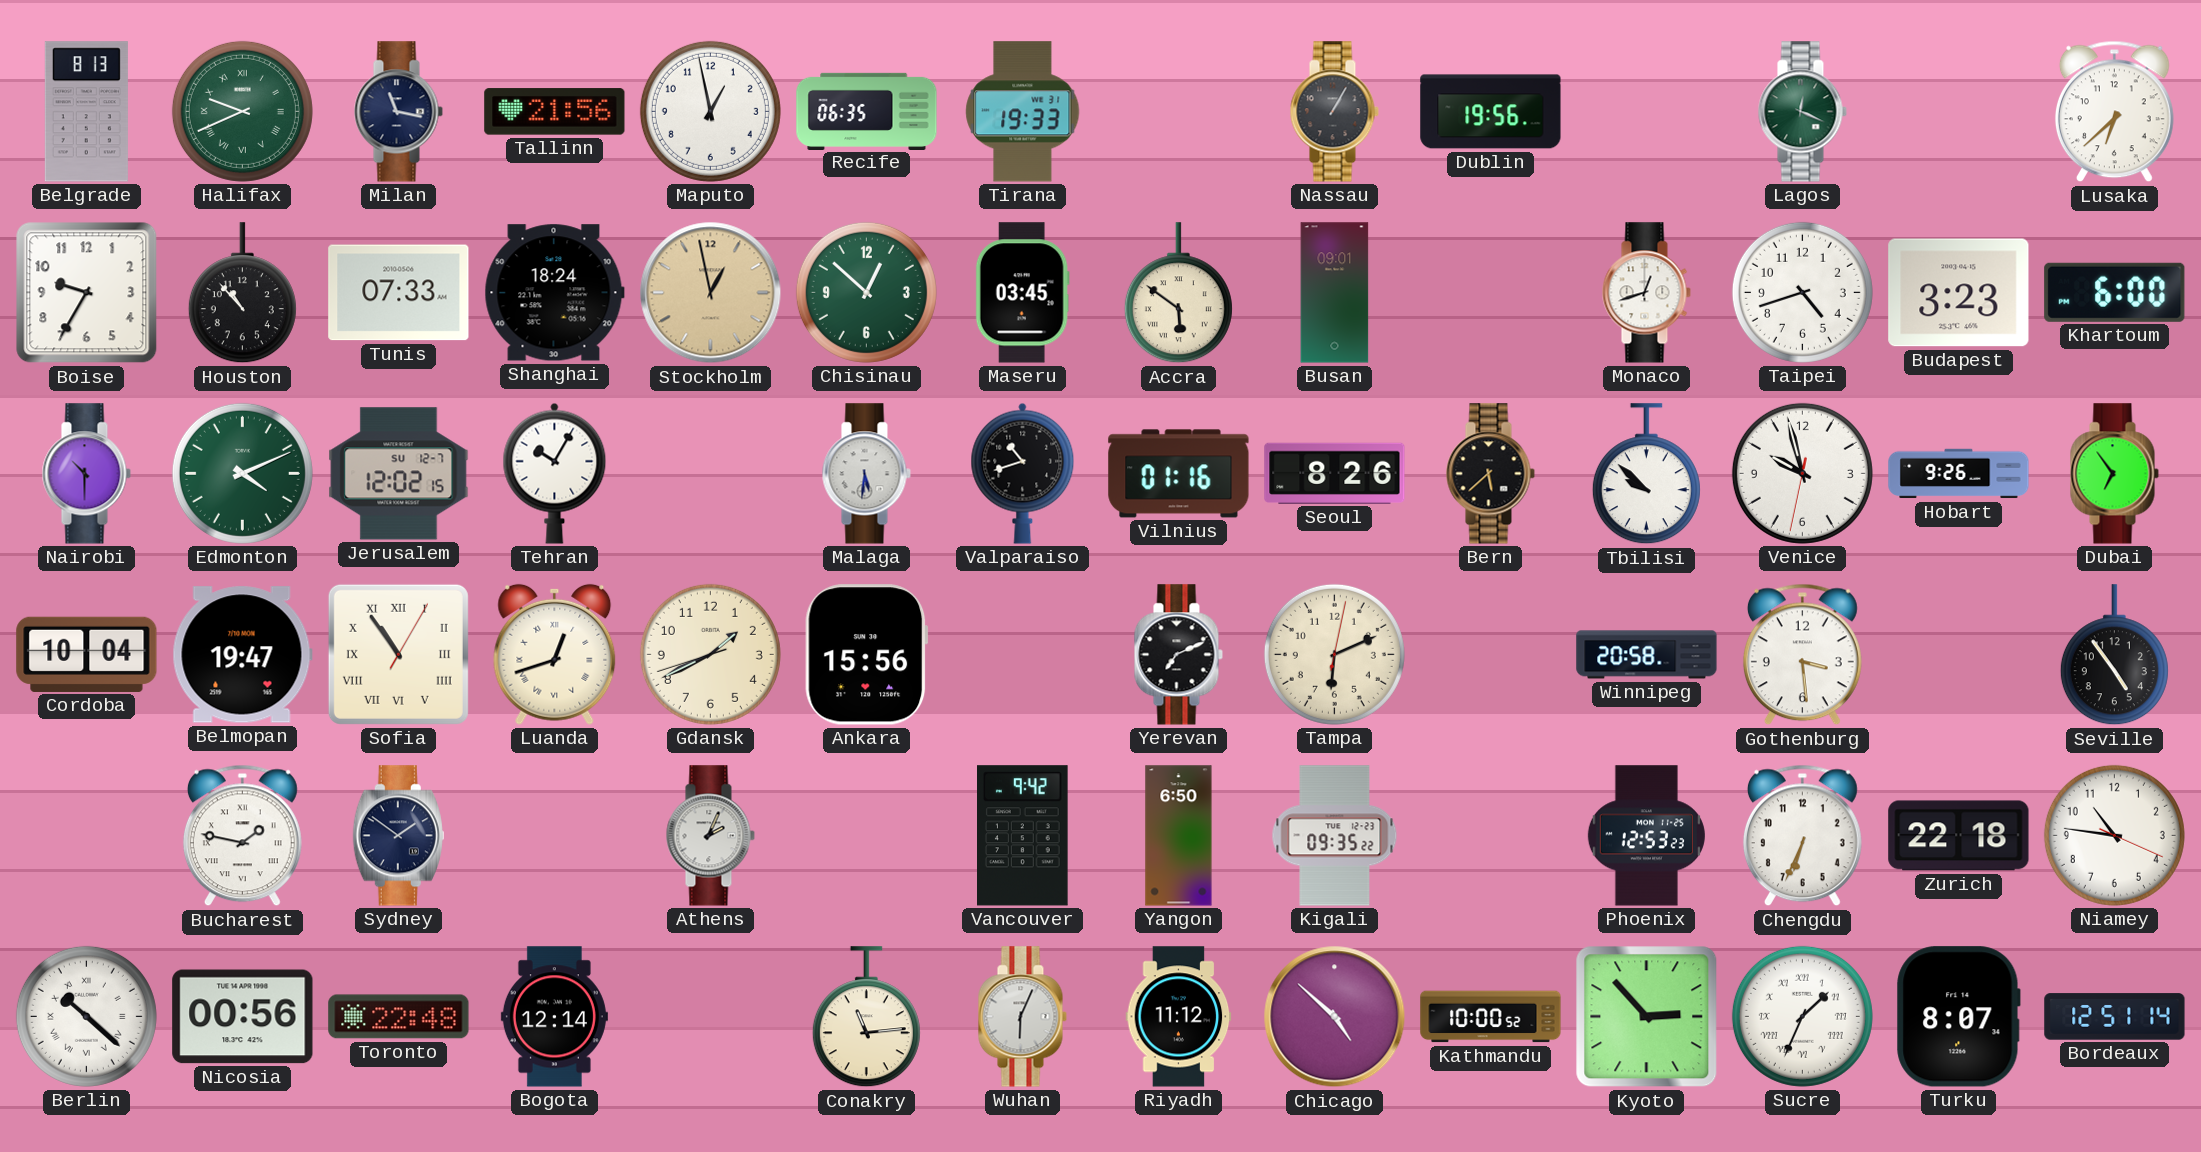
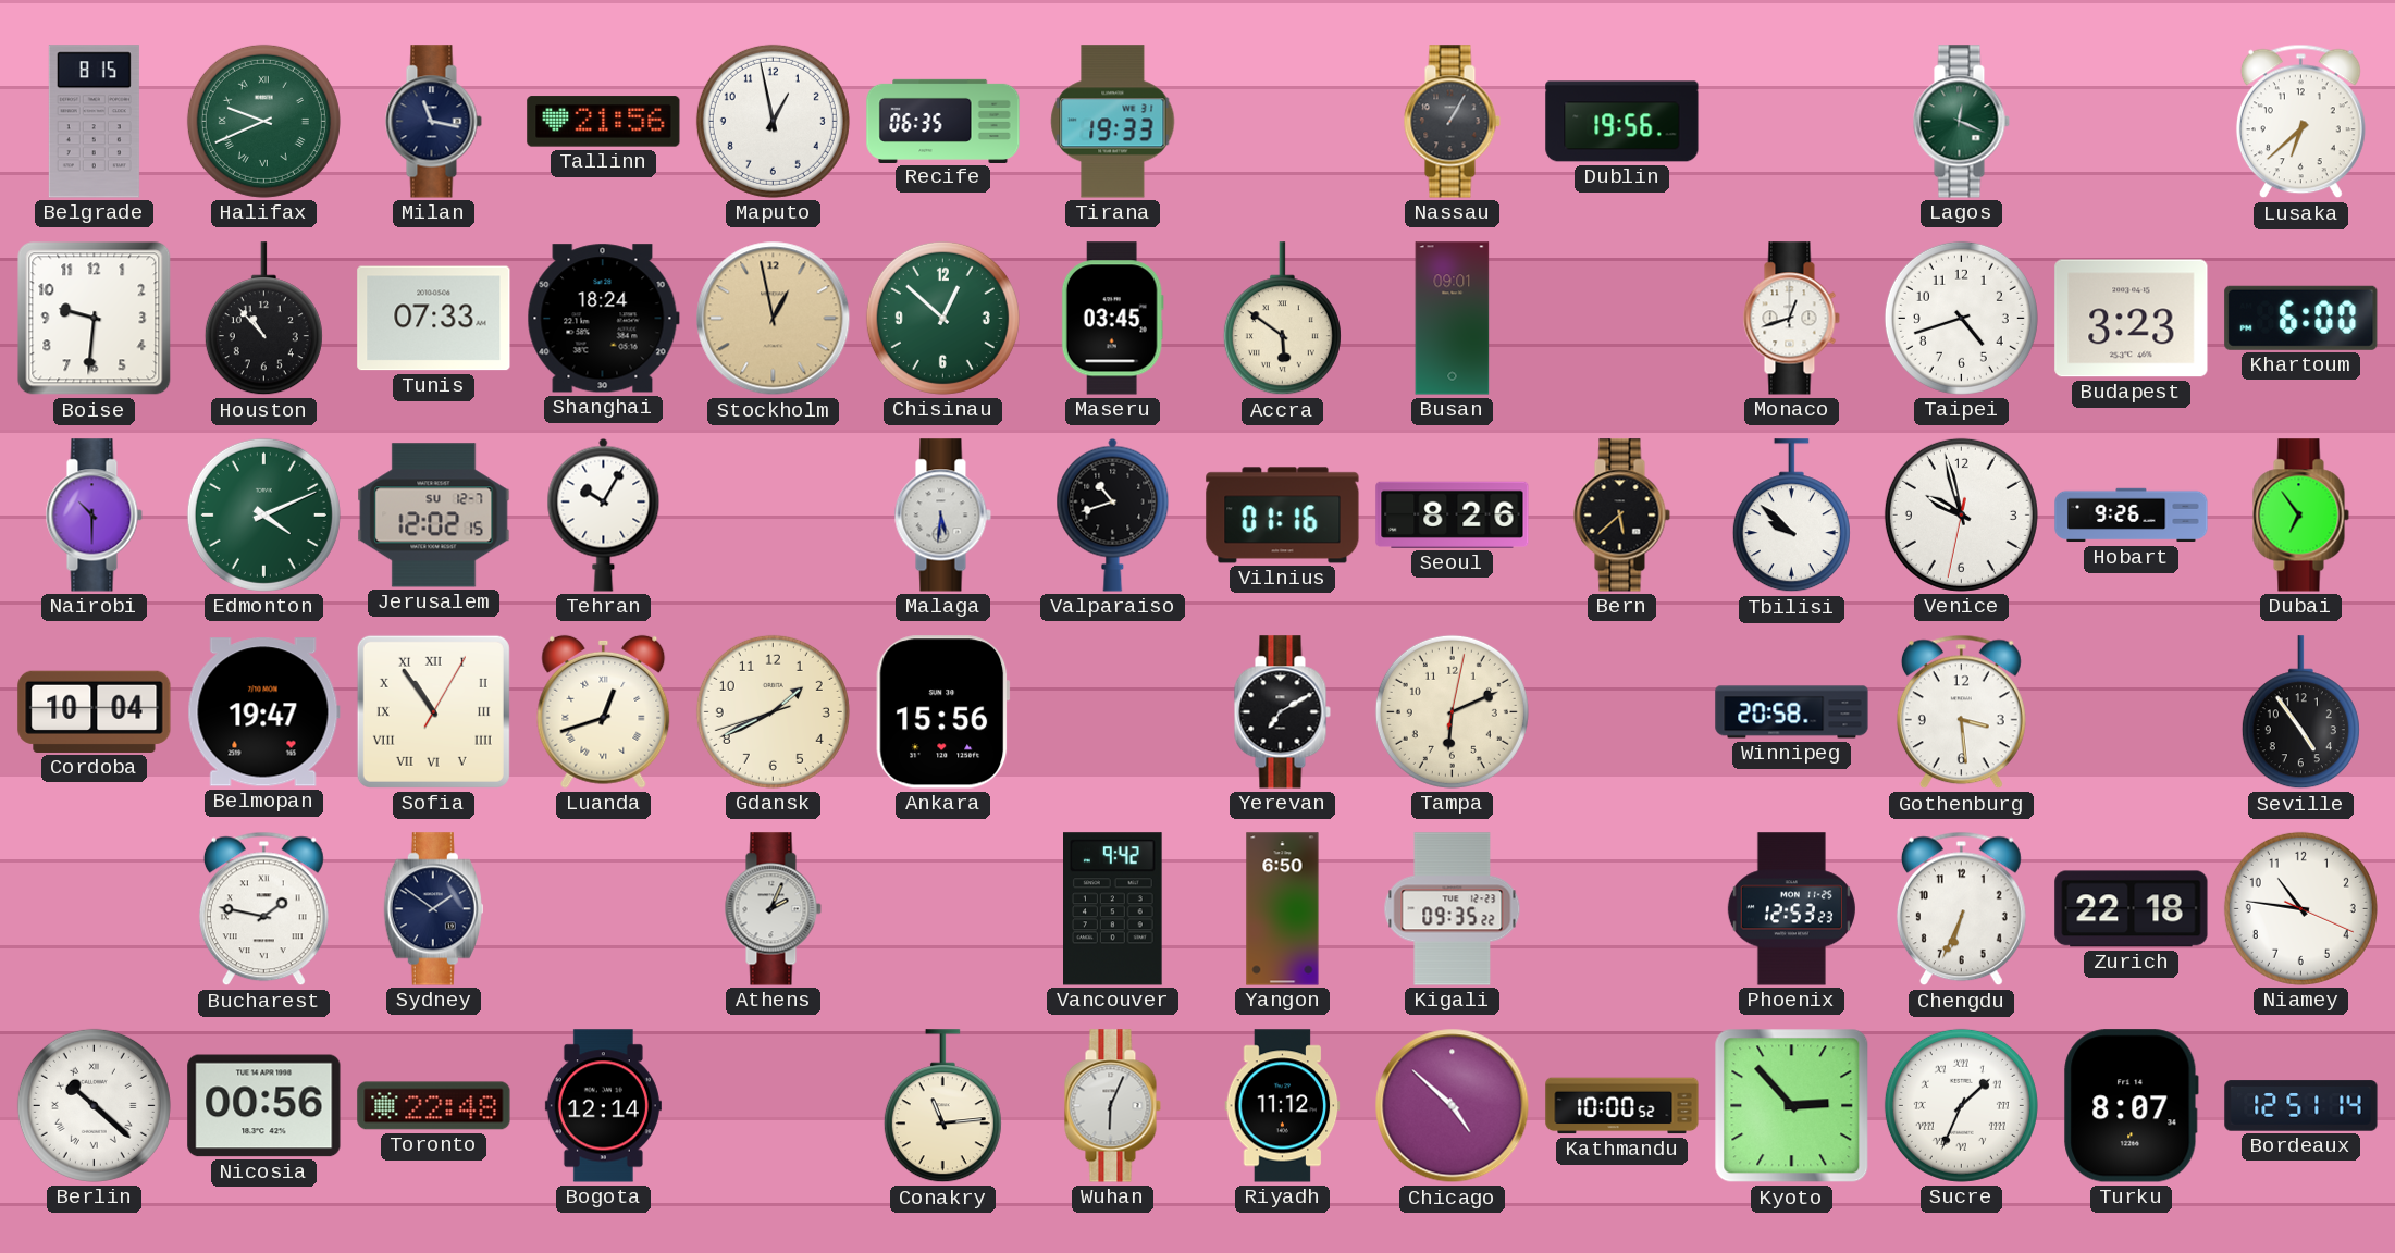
Belgrade: 8:13 -> 8:15 (94, 122)
Boise: 9:35 -> 9:31 (95, 319)
Yerevan: 7:11 -> 7:10 (1282, 712)
